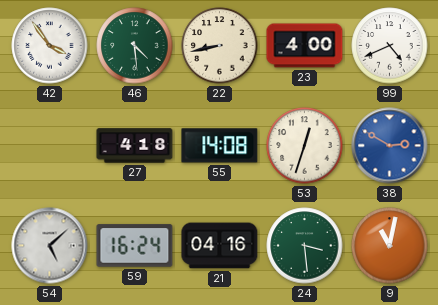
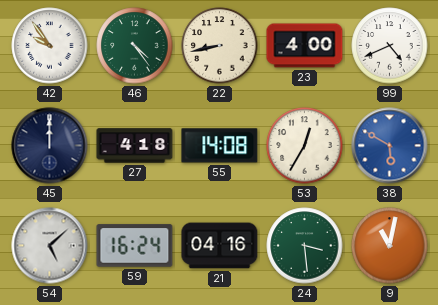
42: 3:54 -> 9:54 (50, 46)
46: 4:29 -> 4:24 (135, 46)
45: none -> 12:00 (50, 146)
53: 12:33 -> 12:35 (305, 146)
38: 2:50 -> 5:50 (390, 146)
